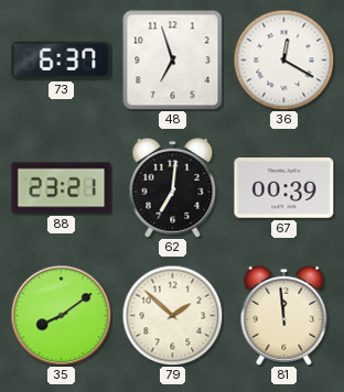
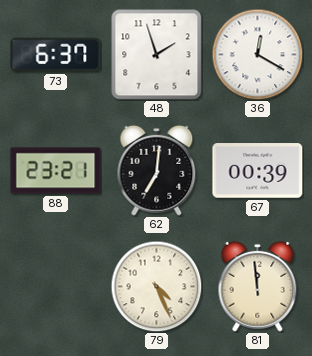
48: 6:57 -> 1:57 (157, 55)
35: 8:09 -> none (61, 315)
79: 1:52 -> 4:26 (156, 286)
